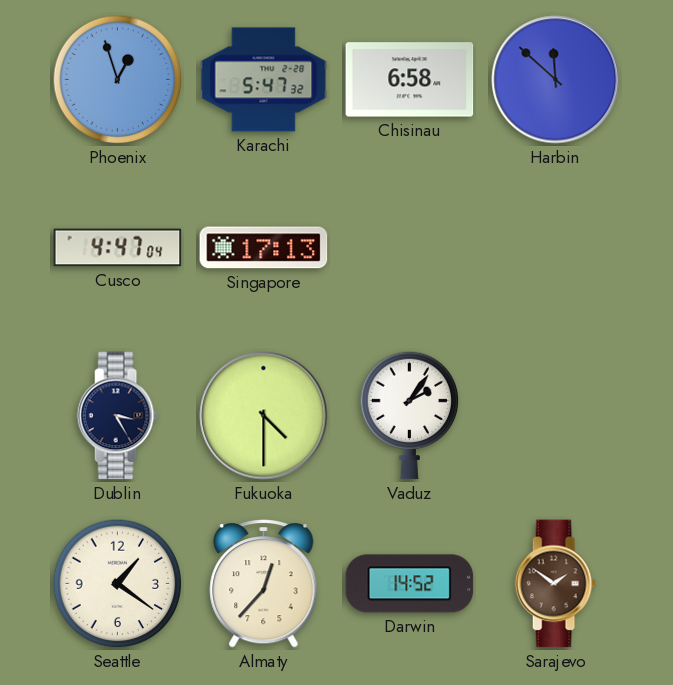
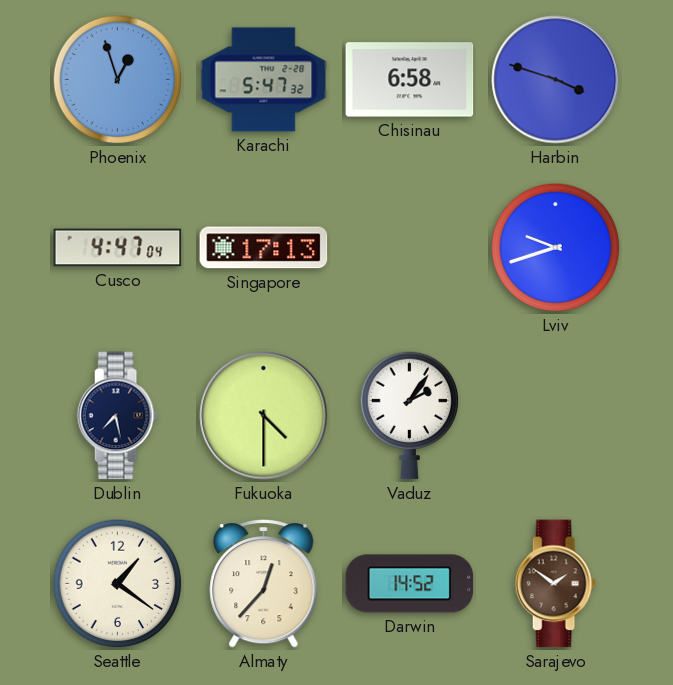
Harbin: 11:52 -> 3:48 (556, 80)
Lviv: none -> 9:42 (556, 248)
Dublin: 3:25 -> 7:28 (117, 416)
